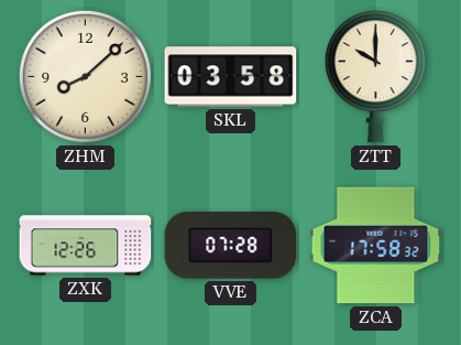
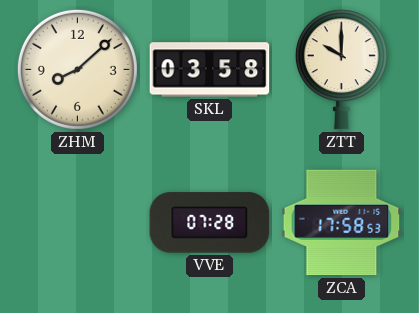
ZXK: 12:26 -> none (86, 246)
ZCA: 17:58:32 -> 17:58:53 (342, 223)
